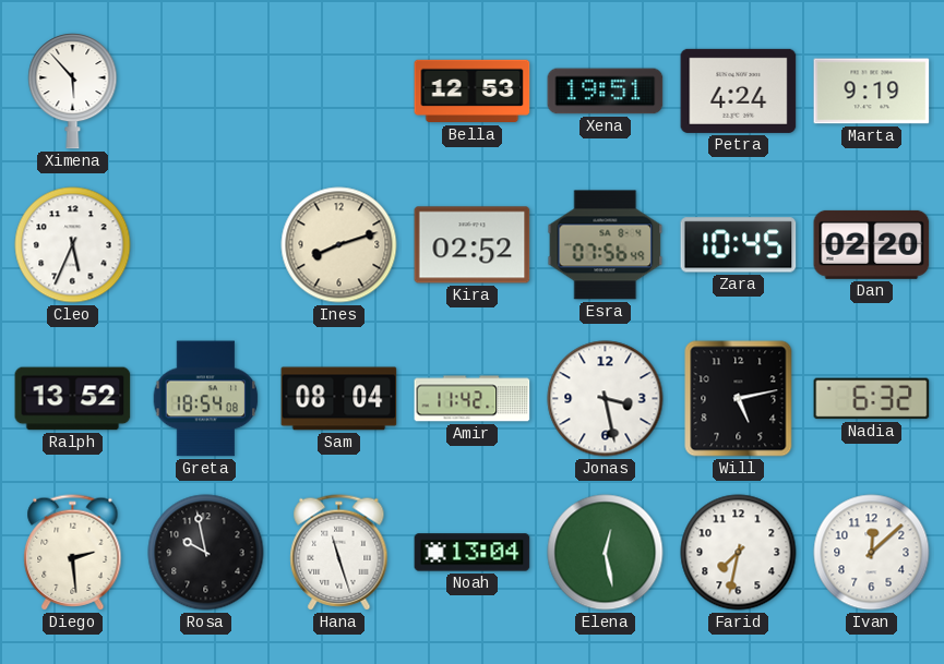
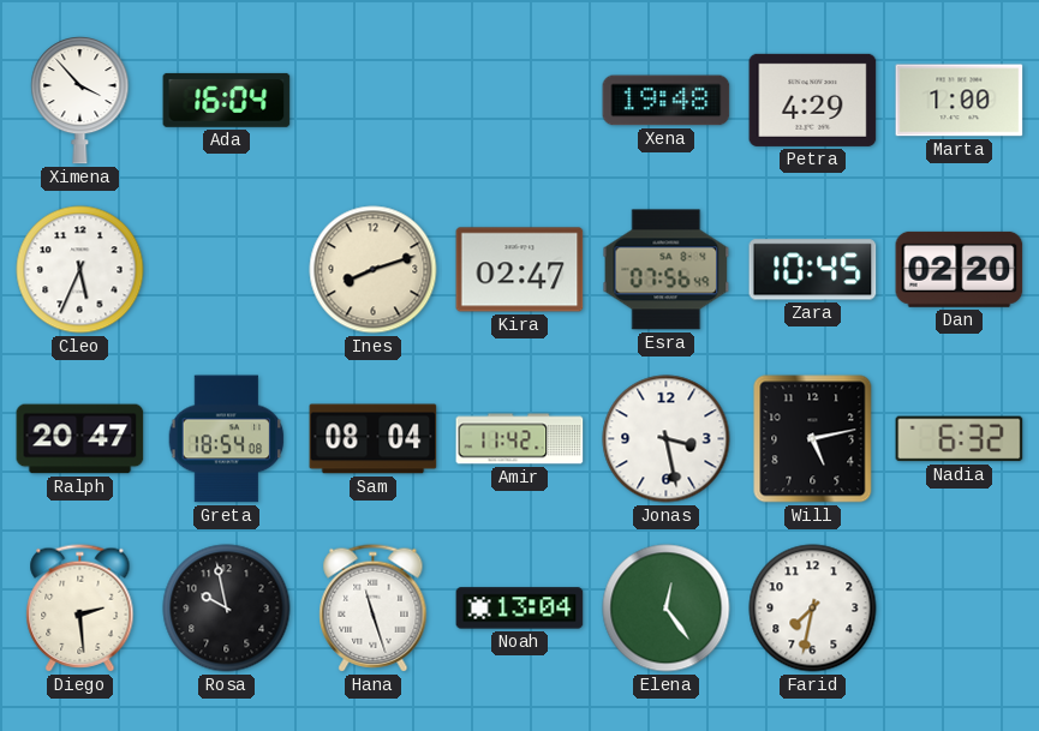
Ximena: 5:53 -> 3:53 (80, 101)
Ada: none -> 16:04 (227, 100)
Bella: 12:53 -> none (473, 92)
Xena: 19:51 -> 19:48 (667, 101)
Petra: 4:24 -> 4:29 (813, 100)
Marta: 9:19 -> 1:00 (960, 101)
Kira: 02:52 -> 02:47 (520, 270)
Ralph: 13:52 -> 20:47 (80, 439)
Elena: 12:28 -> 12:24 (667, 609)
Ivan: 12:08 -> none (872, 553)
